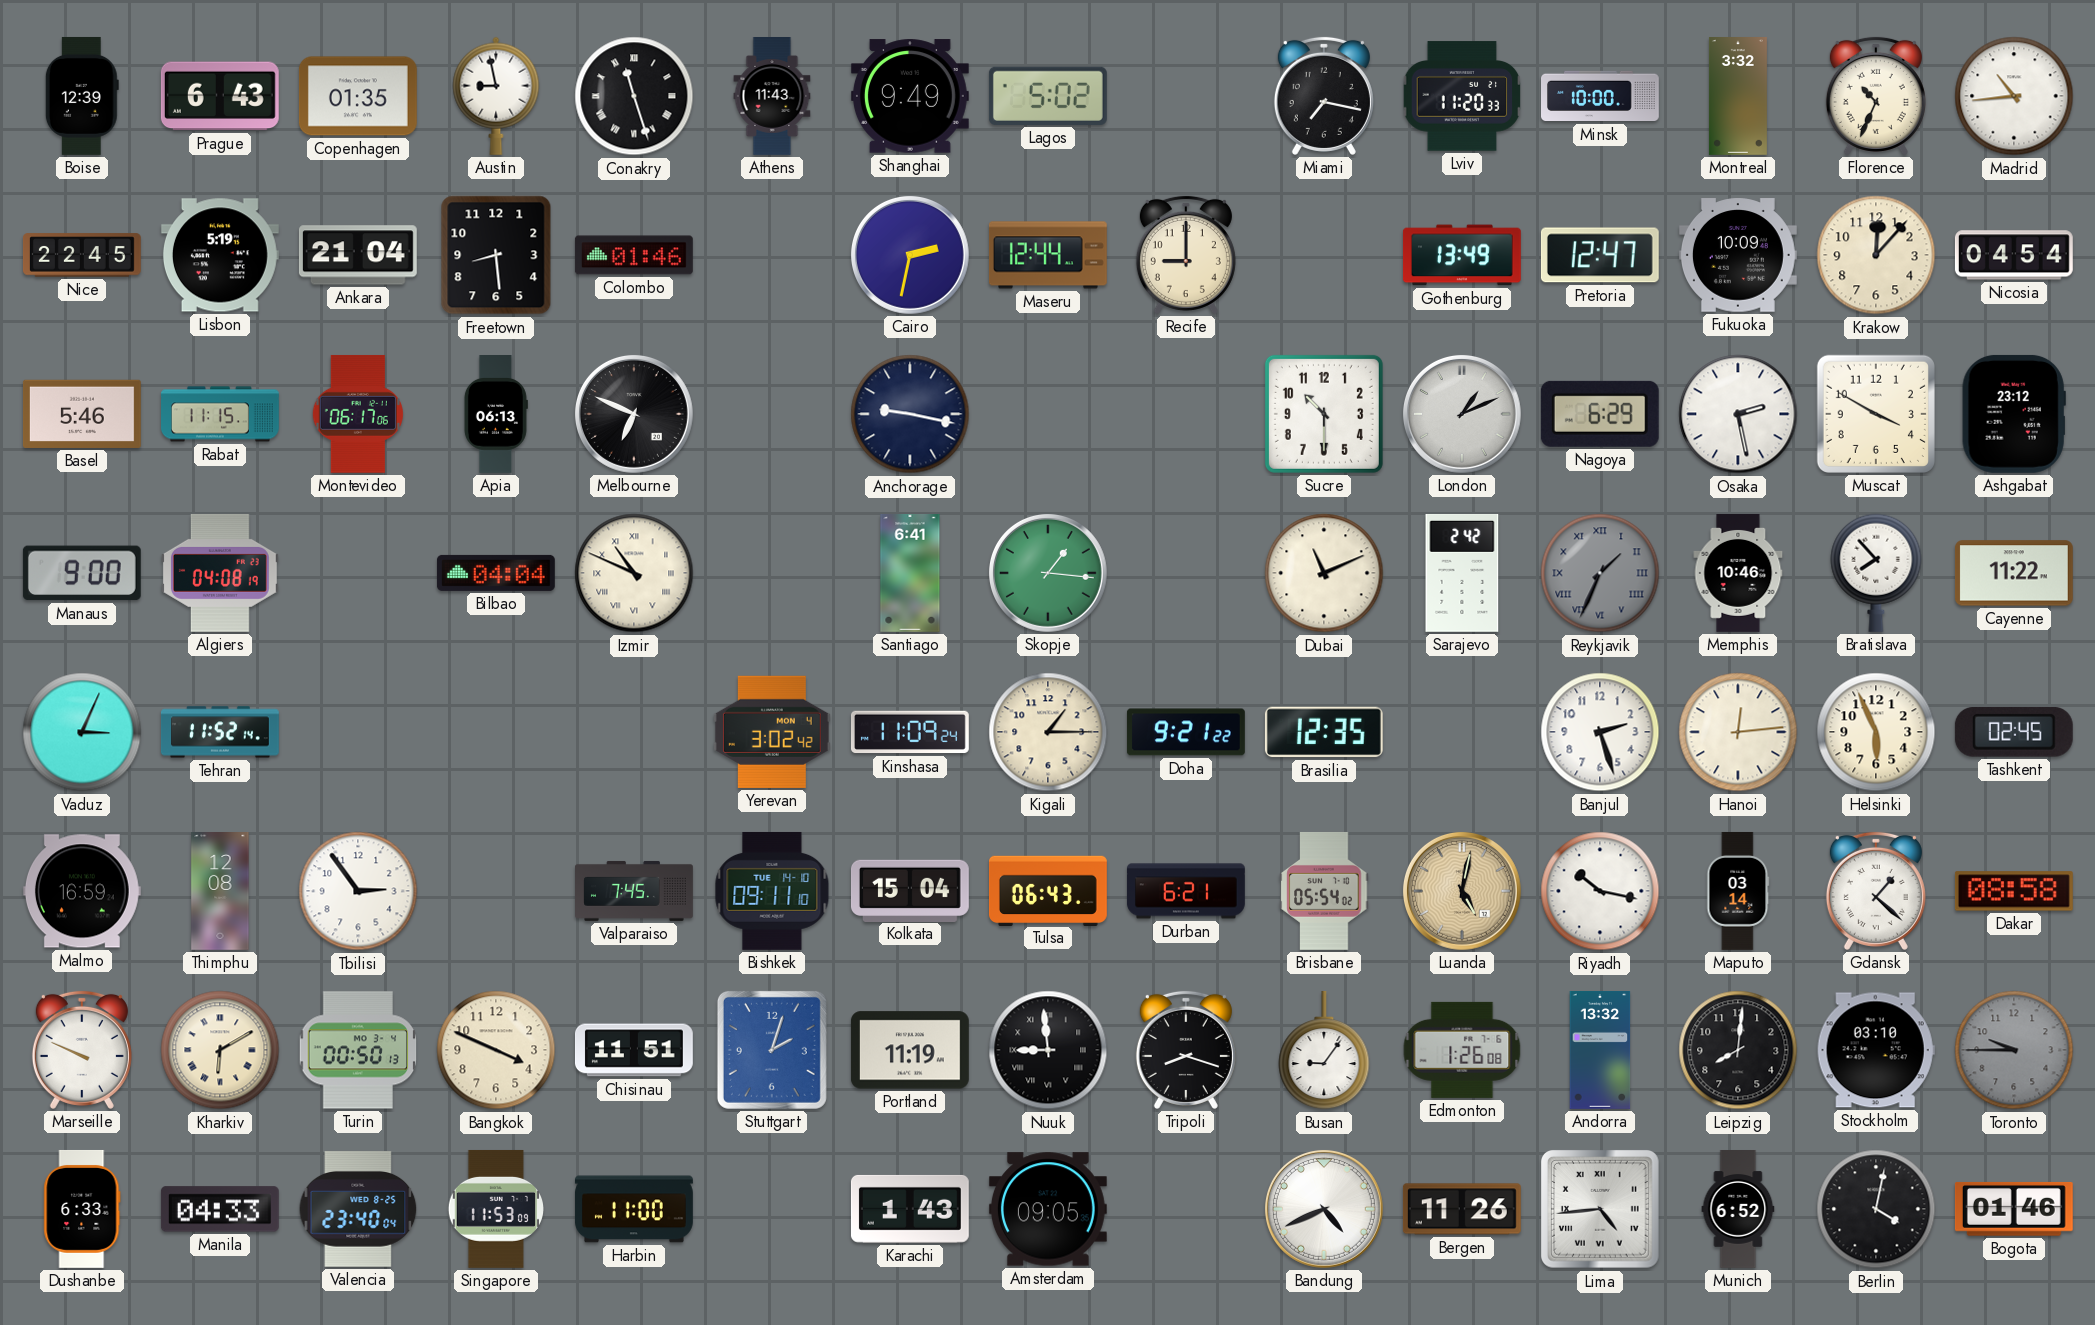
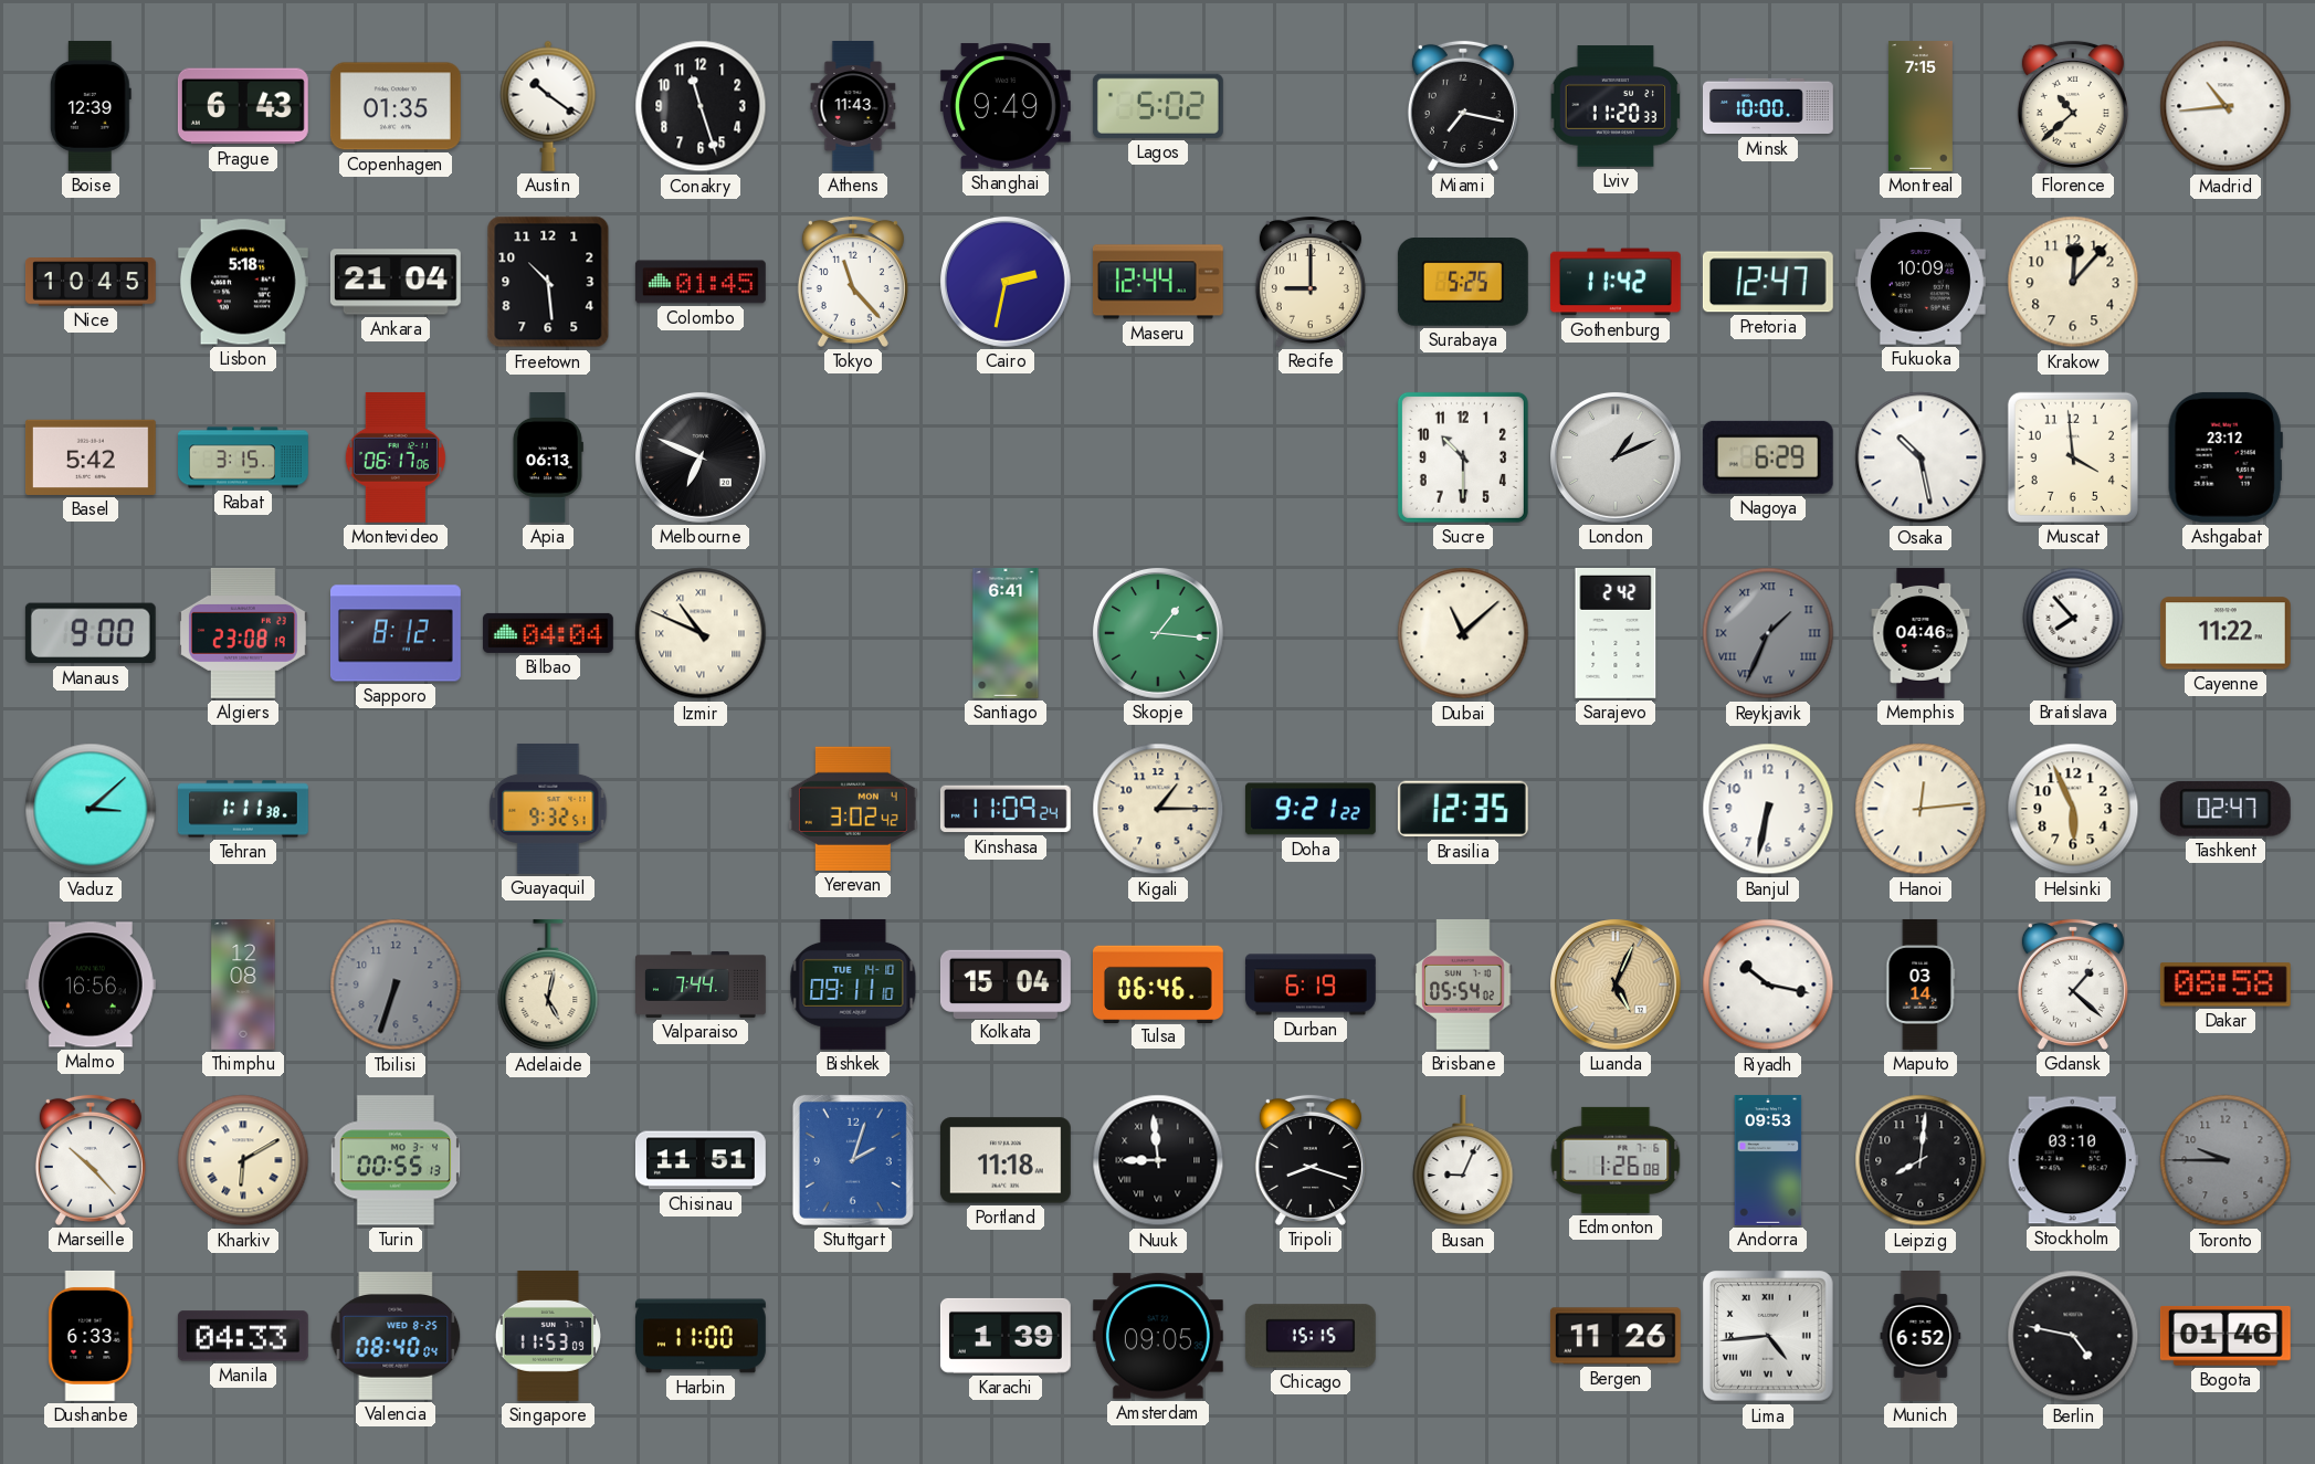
Austin: 8:58 -> 10:21 (548, 106)
Conakry numerals: Roman -> Arabic (701, 106)
Montreal: 3:32 -> 7:15 (1921, 107)
Florence: 10:34 -> 10:38 (2073, 106)
Nice: 22:45 -> 10:45 (91, 282)
Lisbon: 5:19 -> 5:18 (243, 282)
Freetown: 8:29 -> 10:29 (548, 282)
Colombo: 01:46 -> 01:45 (701, 282)
Tokyo: none -> 11:23 (853, 282)
Surabaya: none -> 5:25 (1463, 283)
Gothenburg: 13:49 -> 11:42 (1616, 282)
Nicosia: 04:54 -> none (2014, 255)
Basel: 5:46 -> 5:42 (91, 457)
Rabat: 11:15 -> 3:15 (244, 457)
Anchorage: 9:17 -> none (910, 414)
Osaka: 2:28 -> 10:28 (1921, 457)
Muscat: 3:50 -> 3:59 (2073, 457)
Algiers: 04:08 -> 23:08 (243, 633)
Sapporo: none -> 8:12 (396, 633)
Dubai: 11:11 -> 11:08 (1463, 633)
Memphis: 10:46 -> 04:46 (1921, 634)
Vaduz: 3:04 -> 3:08 (91, 809)
Tehran: 11:52 -> 1:11 (243, 809)
Guayaquil: none -> 9:32 (548, 809)
Banjul: 2:27 -> 6:32 (1768, 809)
Tashkent: 02:45 -> 02:47 (2225, 810)
Malmo: 16:59 -> 16:56 (91, 984)
Tbilisi: 2:54 -> 6:33 (396, 984)
Tbilisi dial: white -> grey (396, 984)
Adelaide: none -> 5:02 (548, 984)
Valparaiso: 7:45 -> 7:44 (702, 984)
Tulsa: 06:43 -> 06:46 (1159, 983)
Durban: 6:21 -> 6:19 (1311, 984)
Luanda: 5:02 -> 5:04 (1616, 984)
Marseille: 9:49 -> 10:23 (91, 1160)
Turin: 00:50 -> 00:55 (396, 1160)
Bangkok: 3:49 -> none (496, 1050)
Portland: 11:19 -> 11:18 (1006, 1160)
Busan: 9:06 -> 9:04 (1463, 1160)
Andorra: 13:32 -> 09:53 (1768, 1161)
Valencia: 23:40 -> 08:40 (396, 1336)
Karachi: 1:43 -> 1:39 (1006, 1336)
Chicago: none -> 15:15 (1311, 1336)
Bandung: 4:41 -> none (1324, 1209)
Berlin: 4:02 -> 4:47 (2073, 1336)
